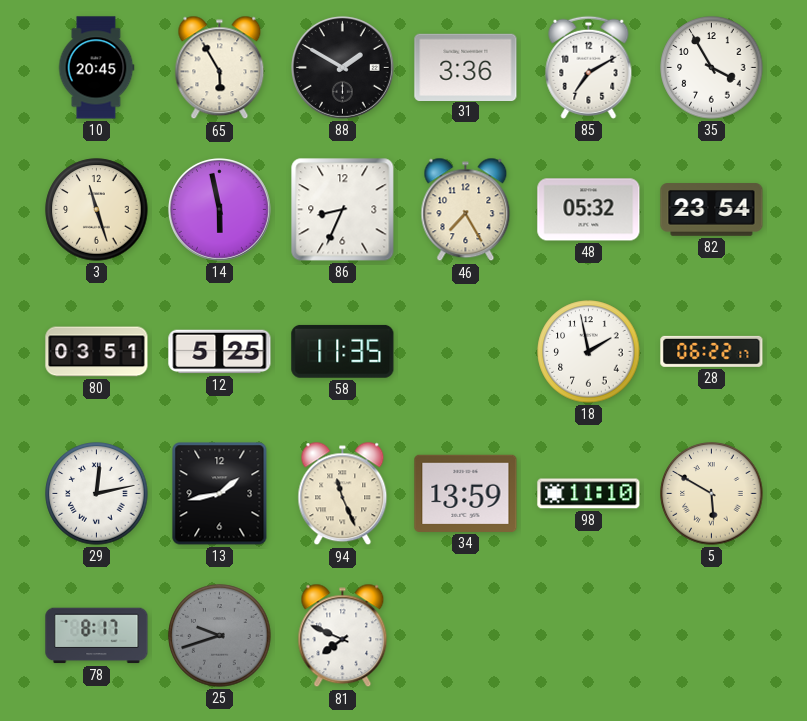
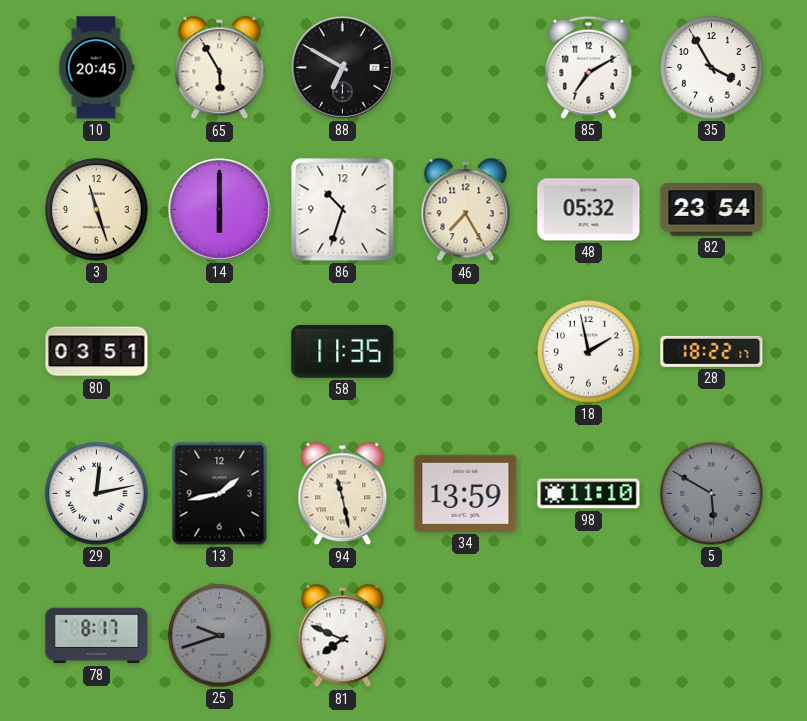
88: 1:50 -> 6:50 (342, 67)
31: 3:36 -> none (466, 67)
14: 5:58 -> 6:00 (219, 209)
86: 8:34 -> 10:33 (343, 210)
12: 5:25 -> none (220, 352)
28: 06:22 -> 18:22 (712, 351)
94: 11:26 -> 11:28 (343, 494)
5 dial: cream -> grey (712, 494)
